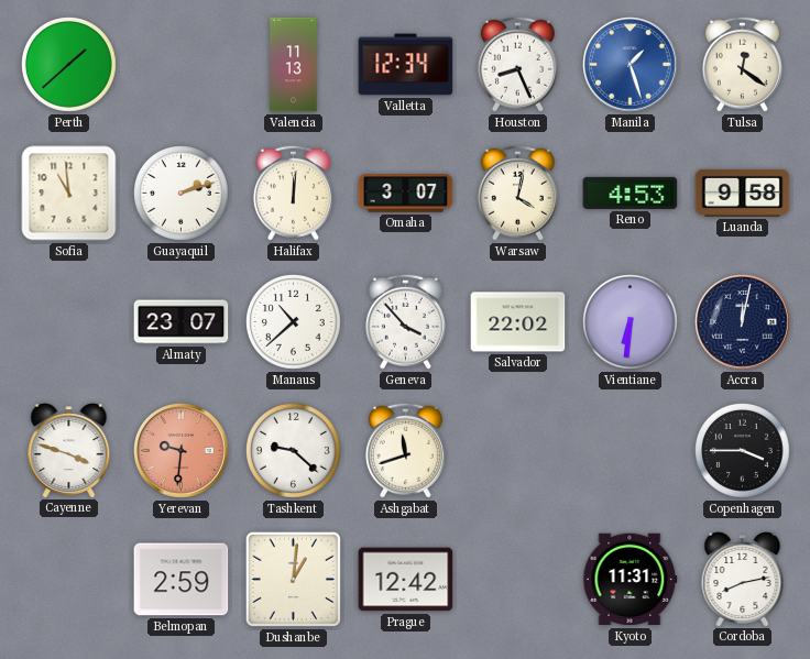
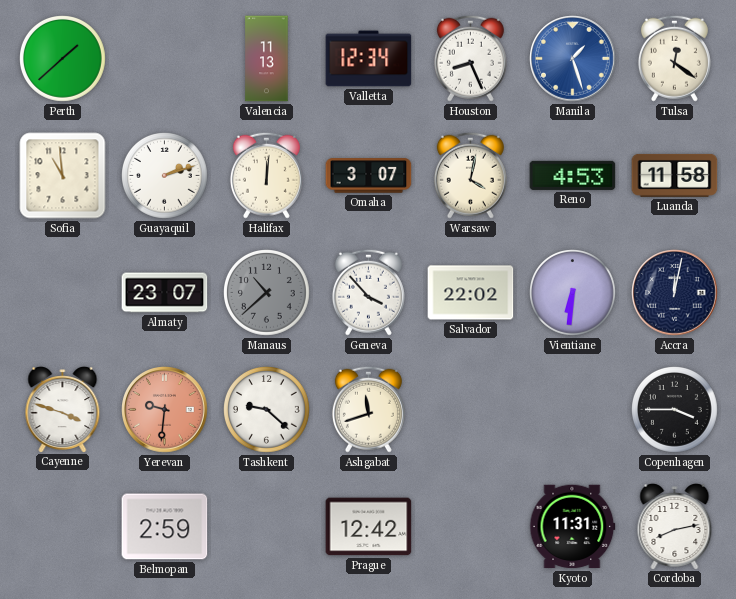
Luanda: 9:58 -> 11:58 (675, 175)
Manaus dial: white -> grey (267, 293)
Dushanbe: 1:01 -> none (293, 579)
